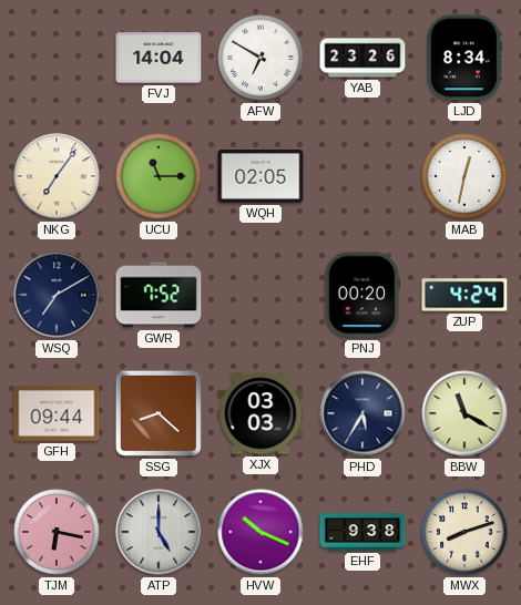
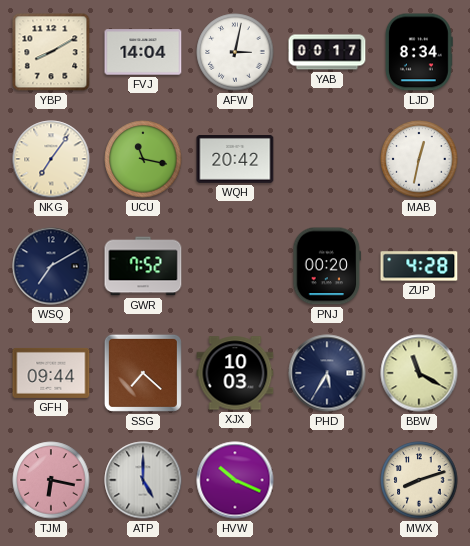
YBP: none -> 8:10 (51, 52)
AFW: 6:50 -> 3:02 (235, 52)
YAB: 23:26 -> 00:17 (327, 52)
UCU: 11:15 -> 11:17 (143, 159)
WQH: 02:05 -> 20:42 (235, 160)
ZUP: 4:24 -> 4:28 (419, 266)
SSG: 8:22 -> 7:22 (143, 373)
XJX: 03:03 -> 10:03 (235, 373)
EHF: 9:38 -> none (362, 532)
